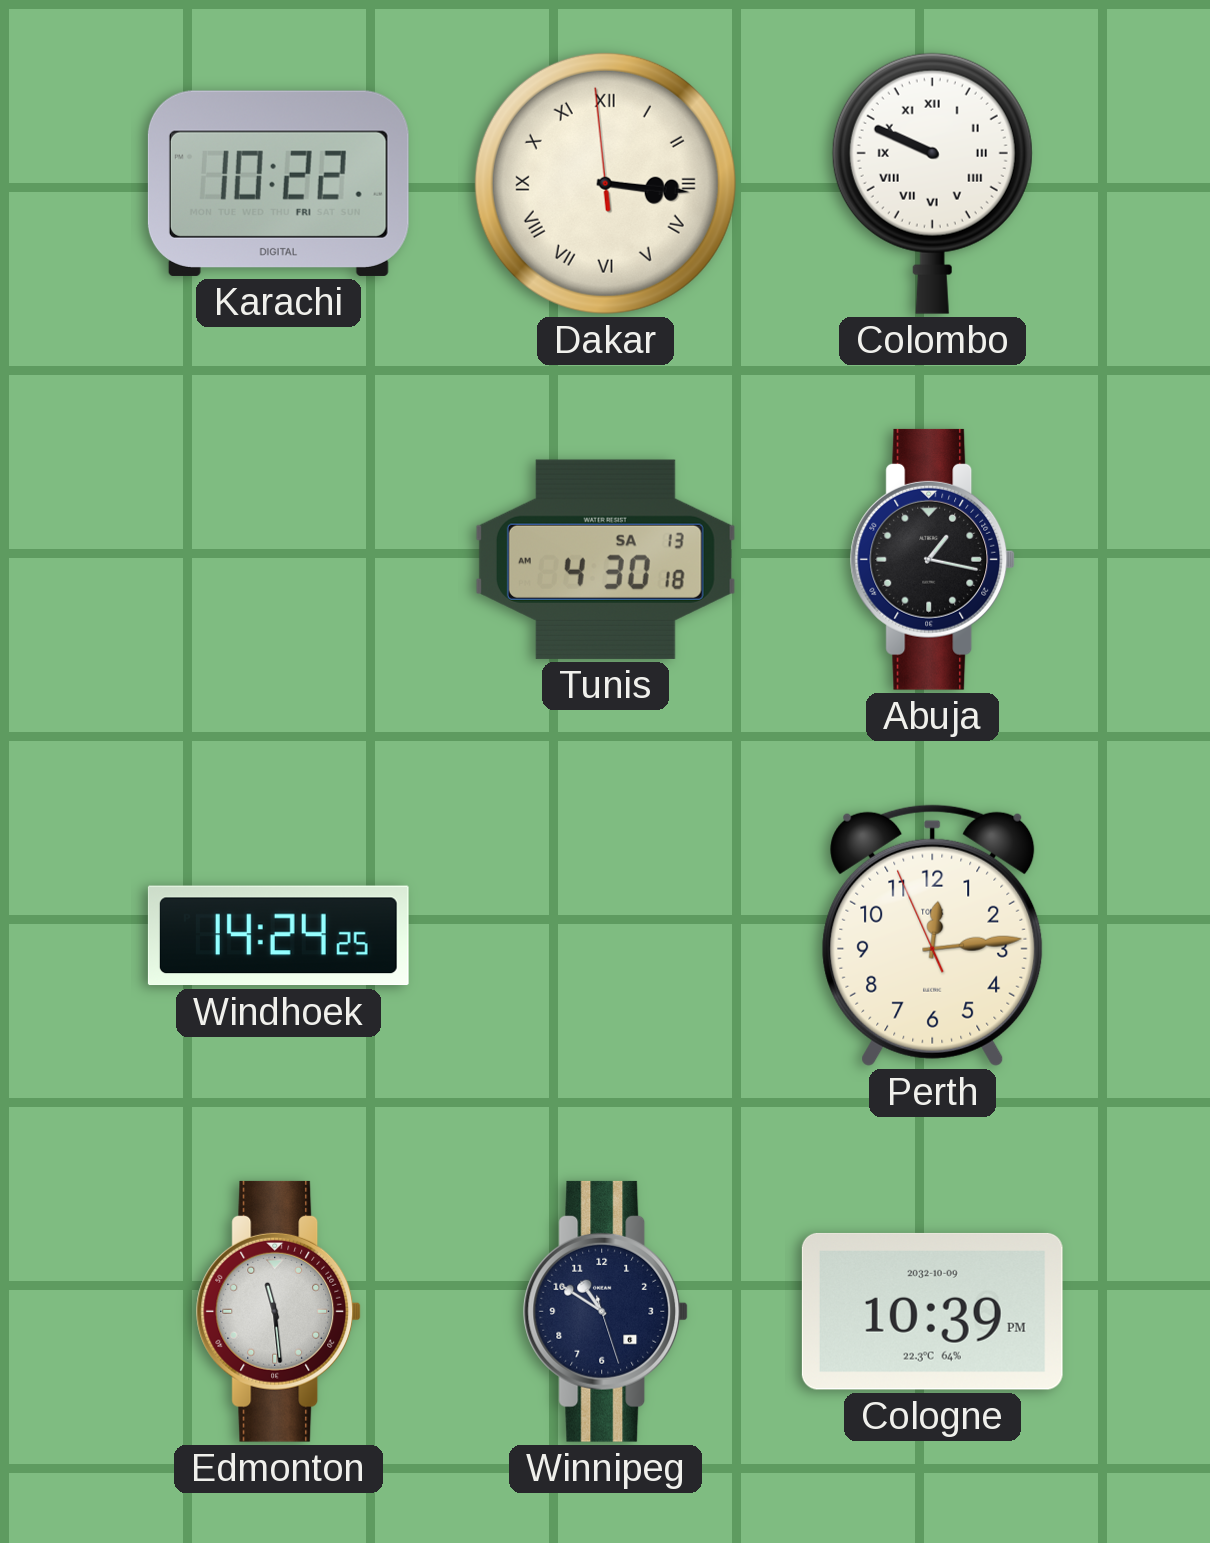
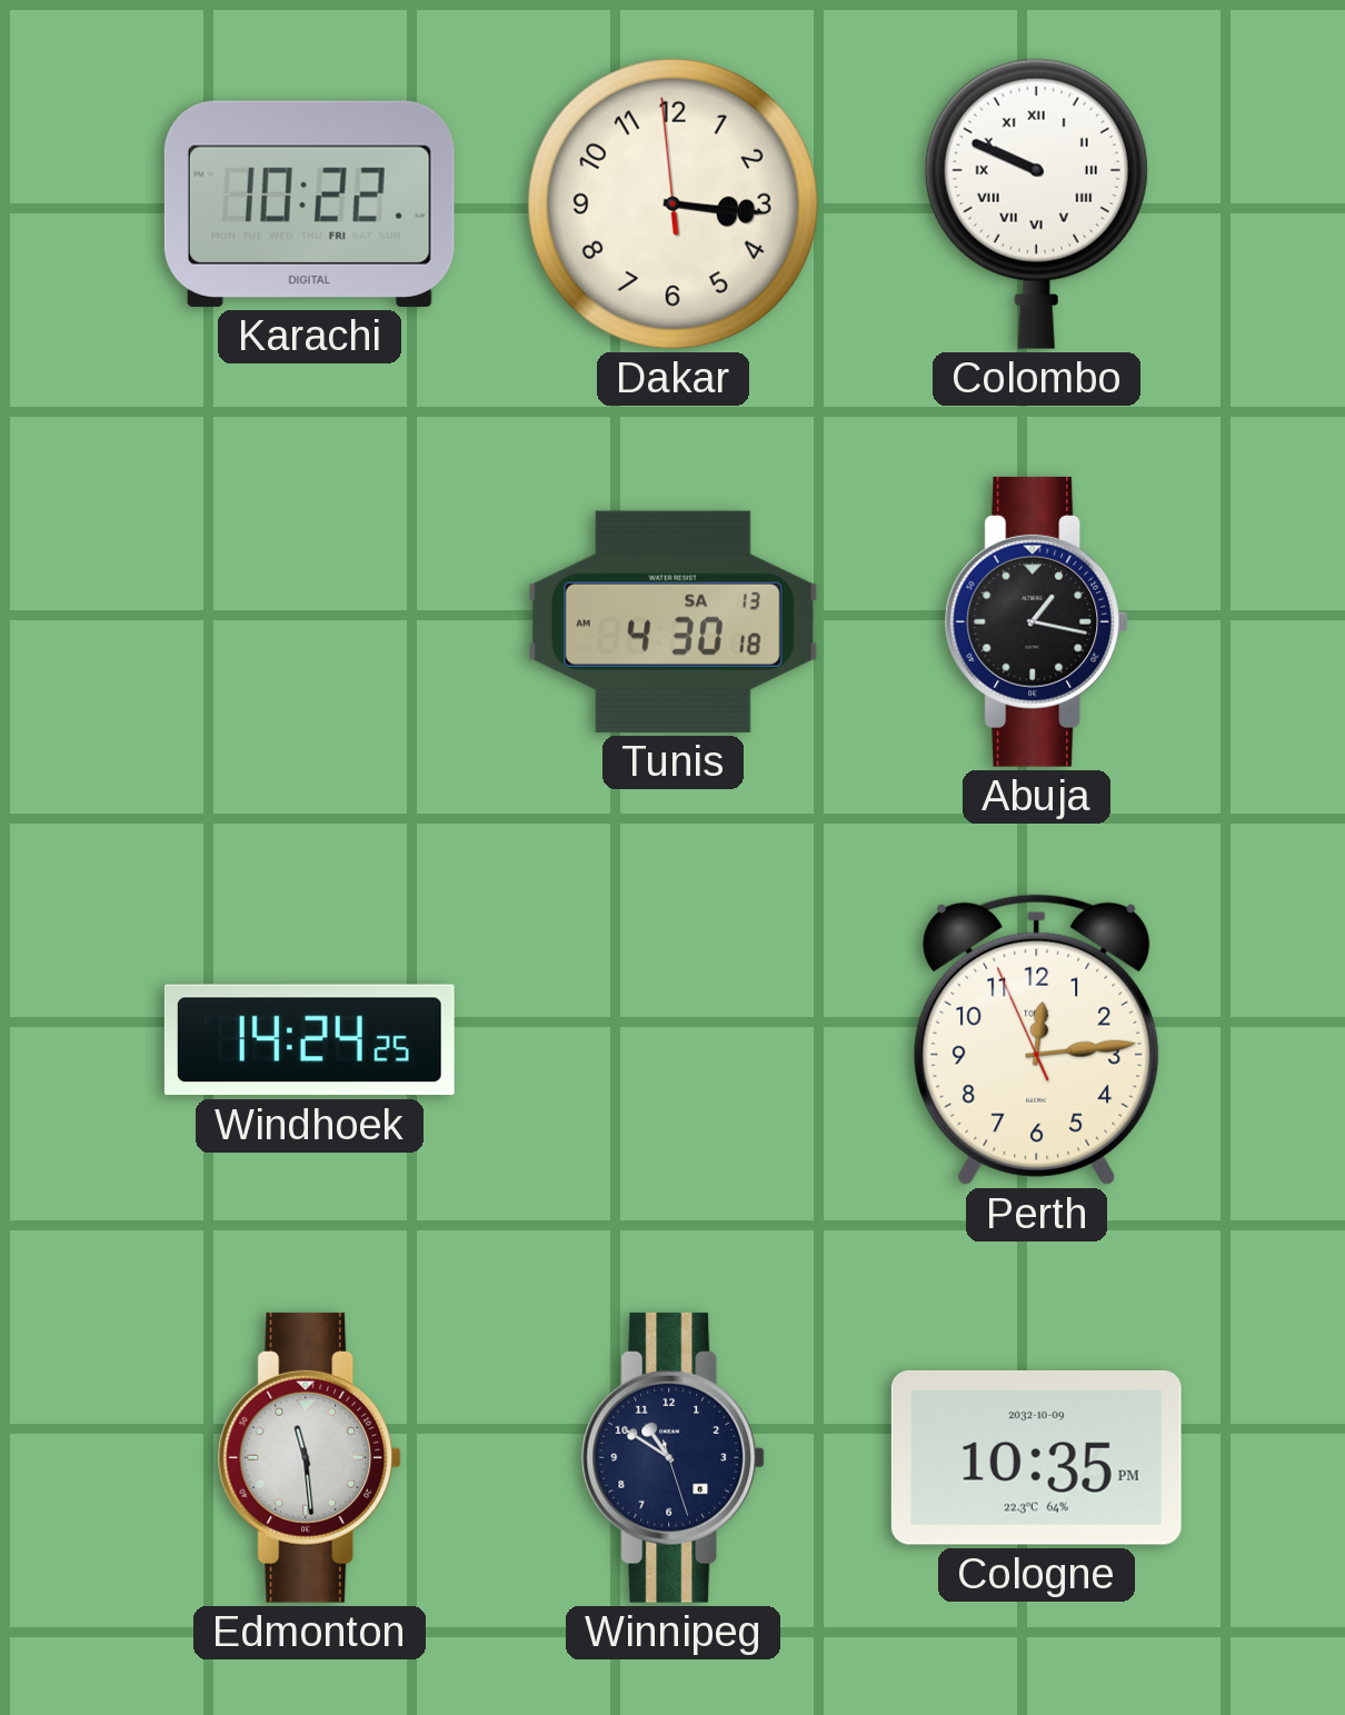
Dakar numerals: Roman -> Arabic (672, 203)
Cologne: 10:39 -> 10:35 (1036, 1457)
